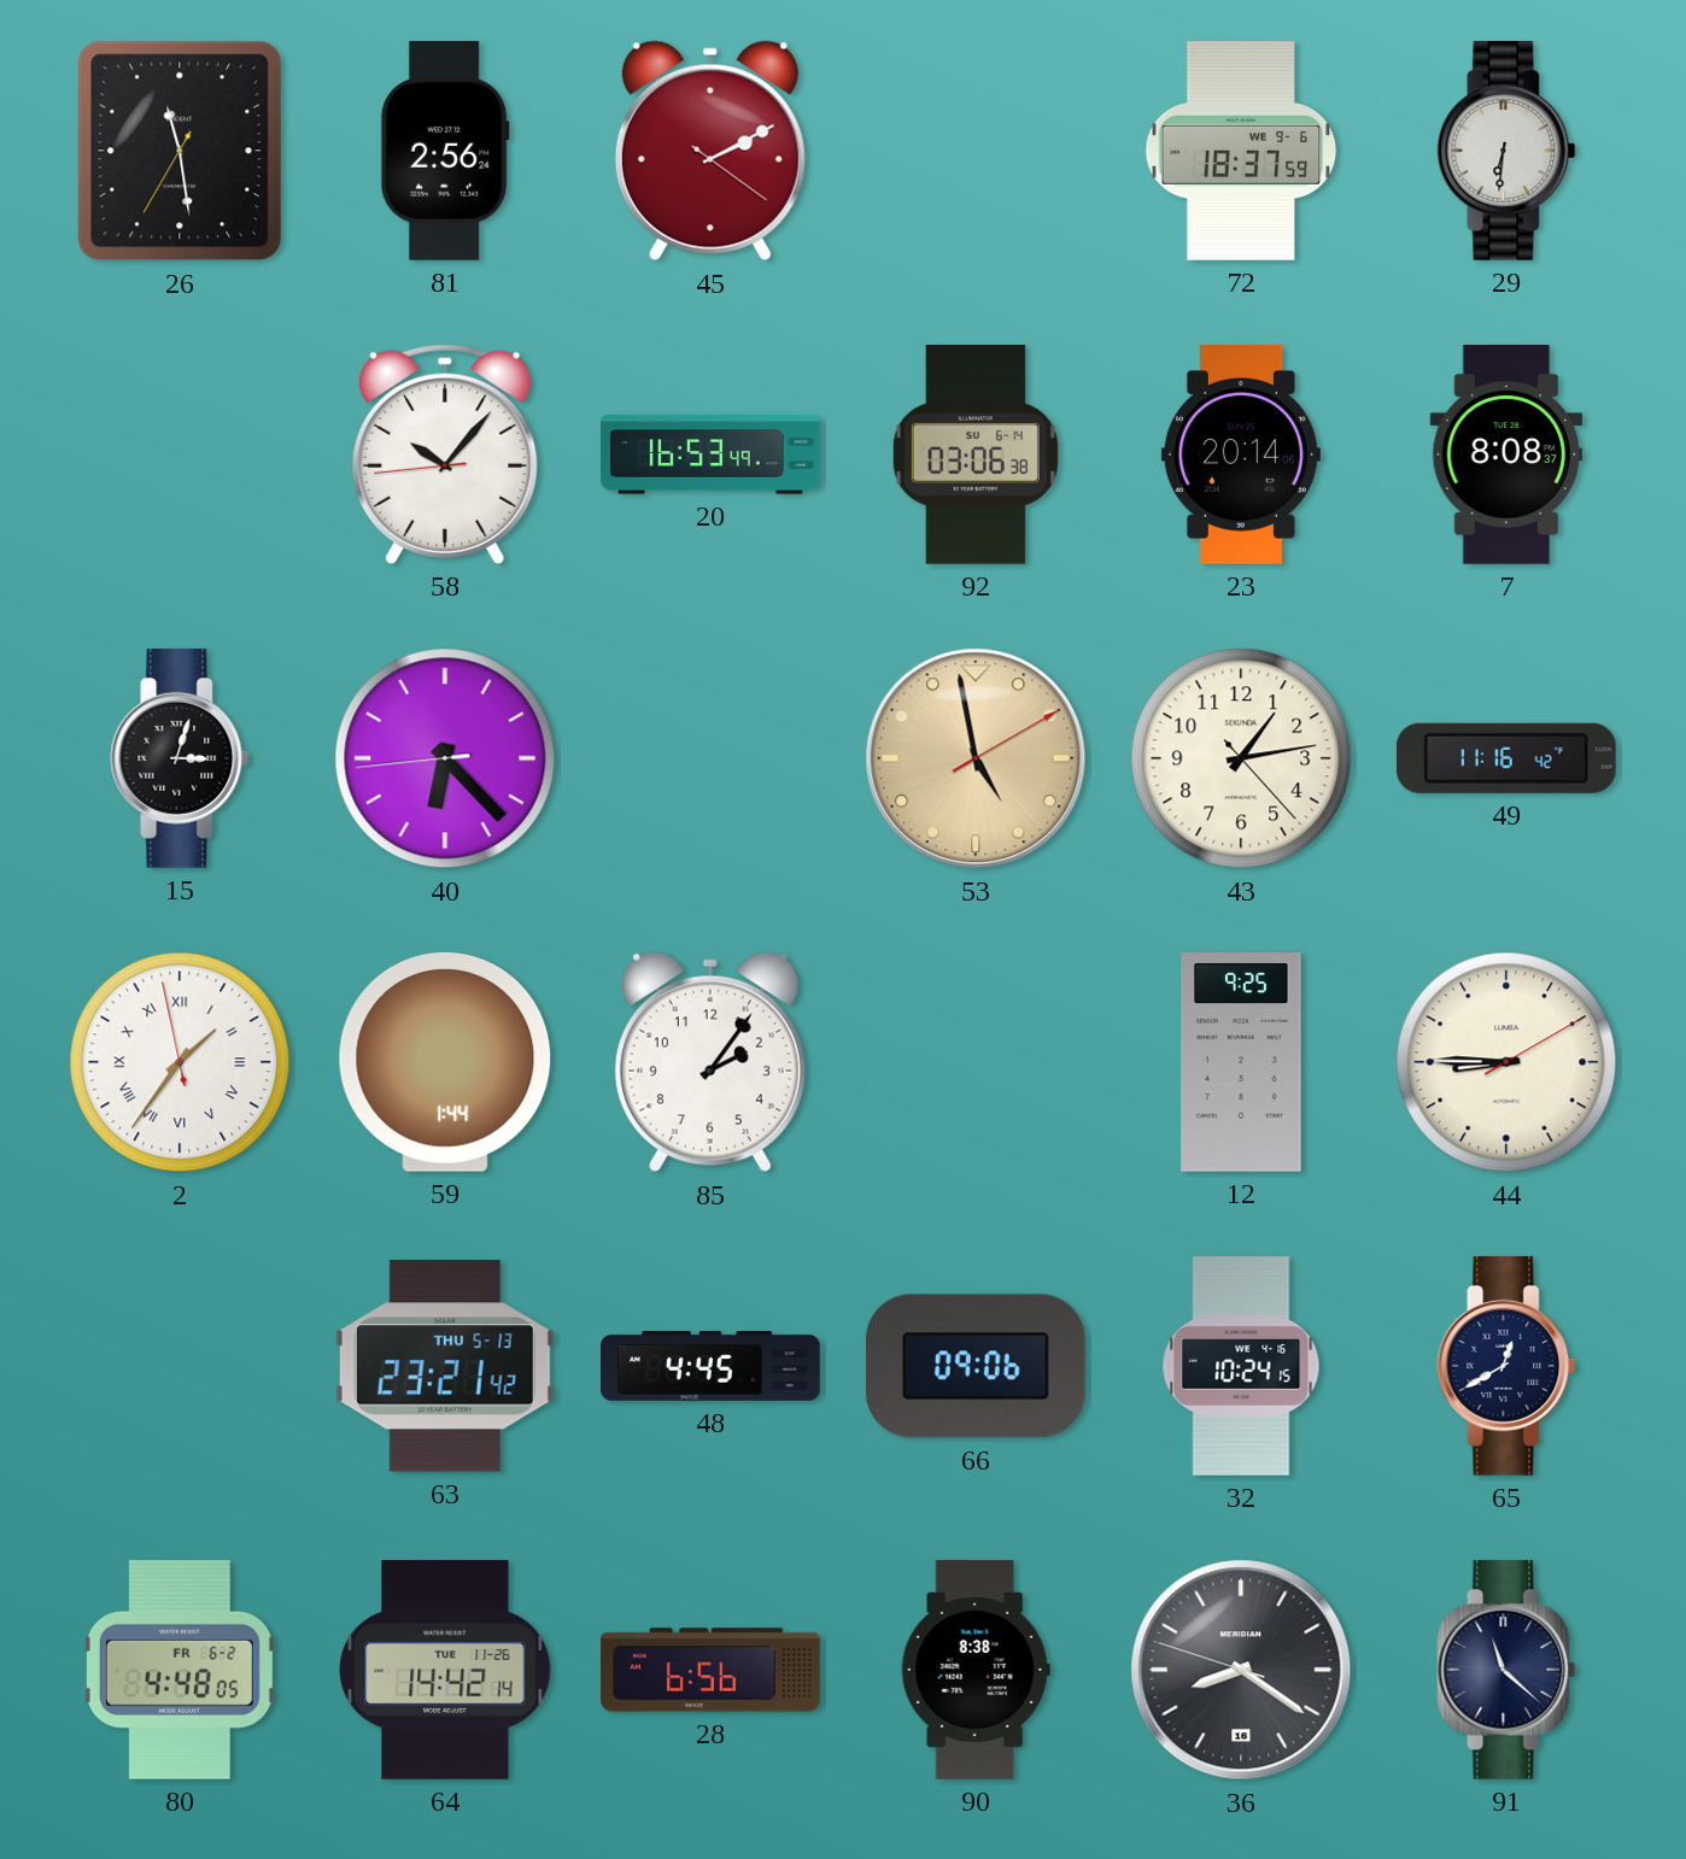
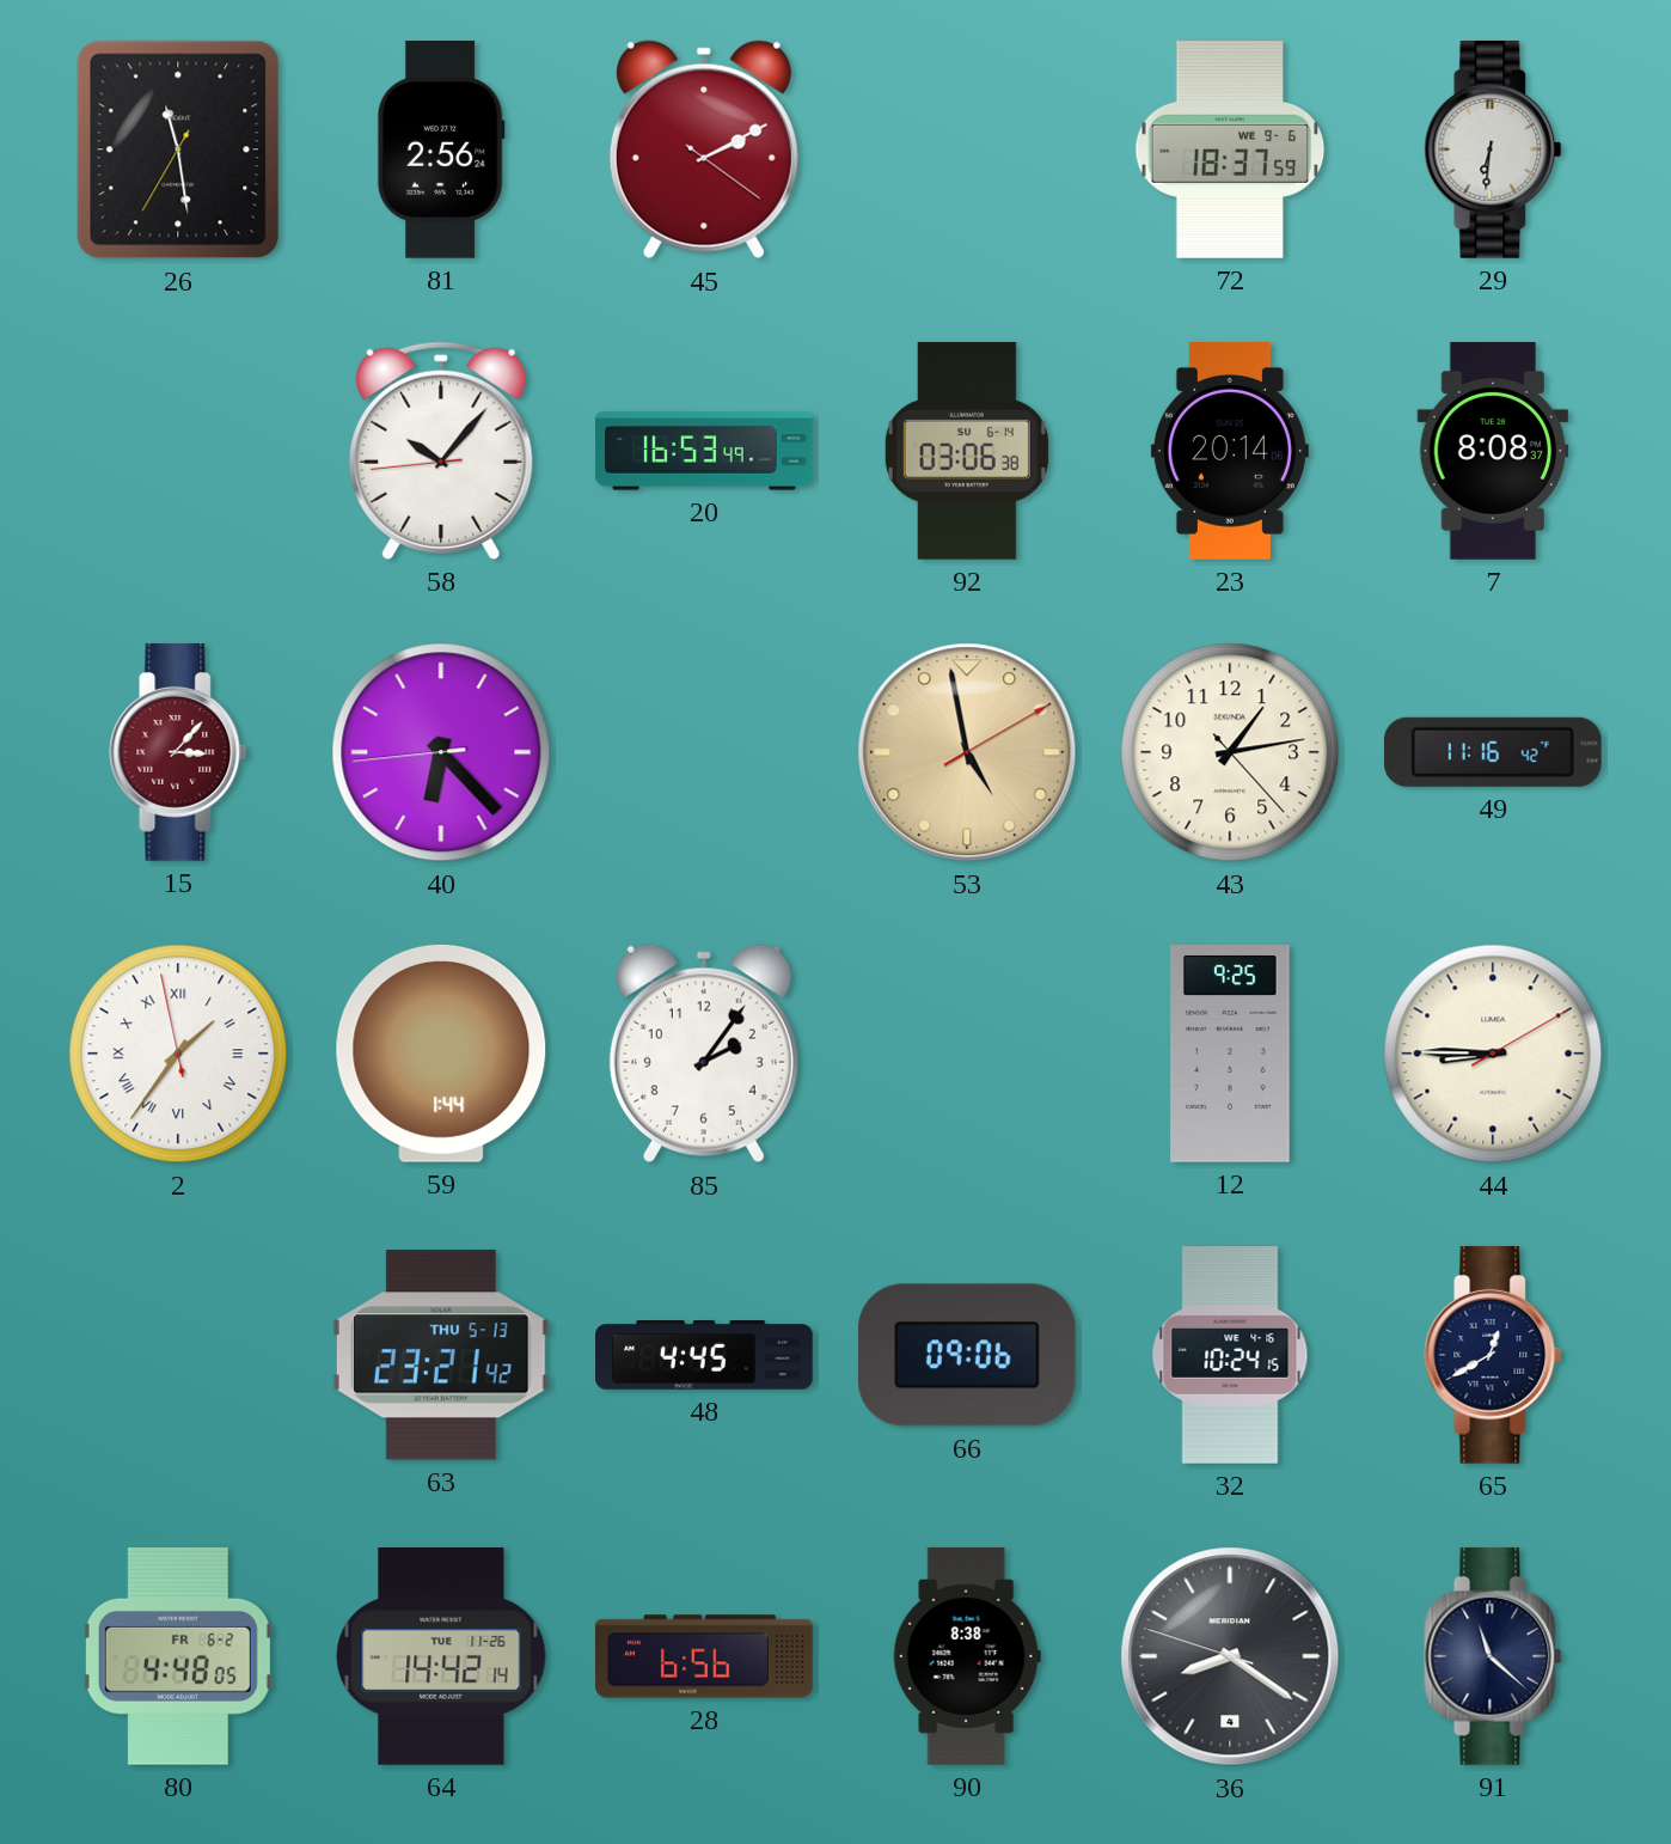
15: 3:03 -> 3:07 (178, 752)
15 dial: black -> burgundy (178, 752)
36 date: 16 -> 4 (1230, 1656)
